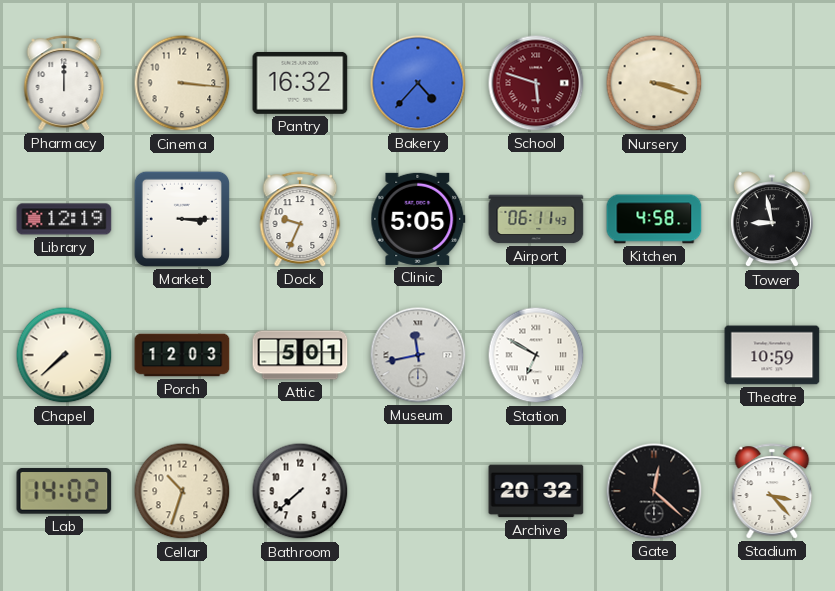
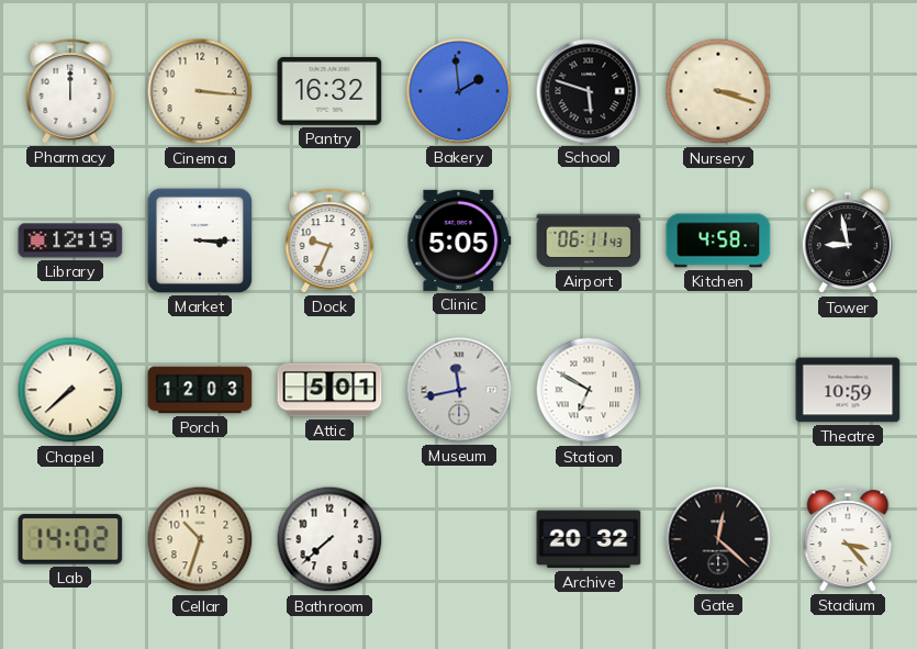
Bakery: 4:37 -> 1:59 (459, 91)
School dial: burgundy -> black (589, 91)
